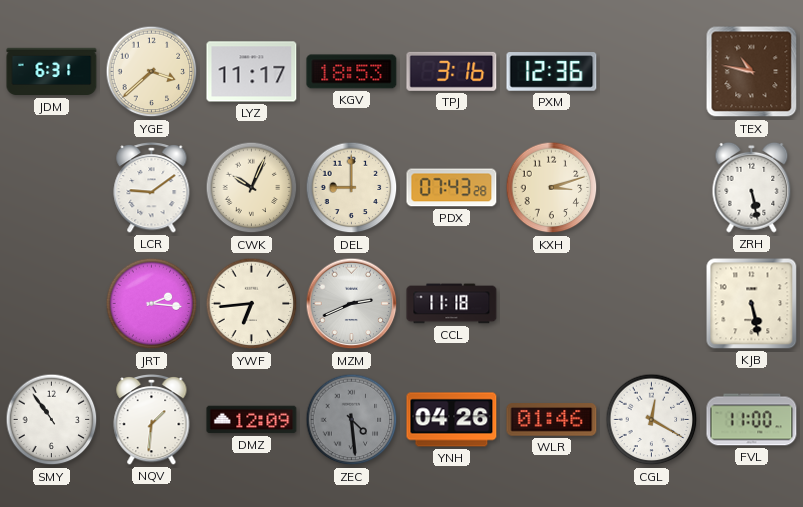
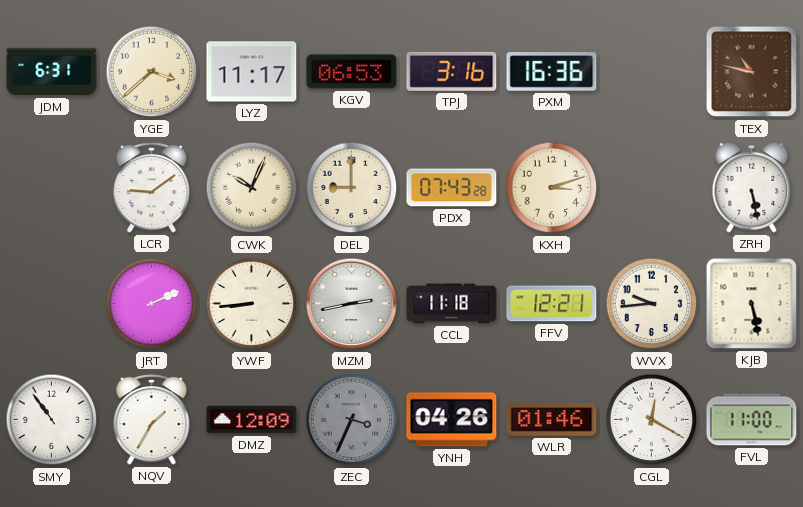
KGV: 18:53 -> 06:53 (352, 72)
PXM: 12:36 -> 16:36 (552, 72)
JRT: 2:16 -> 2:11 (152, 304)
YWF: 6:44 -> 8:44 (252, 304)
MZM: 2:41 -> 2:43 (352, 304)
FFV: none -> 12:21 (552, 304)
WVX: none -> 9:44 (652, 304)
NQV: 1:31 -> 1:35 (152, 419)
ZEC: 4:29 -> 3:34 (352, 420)
